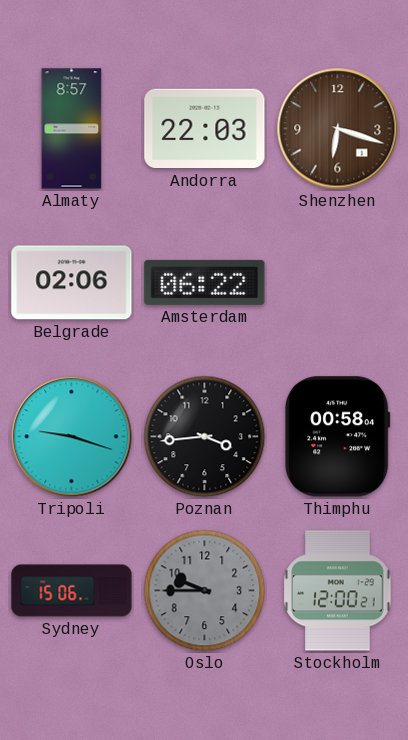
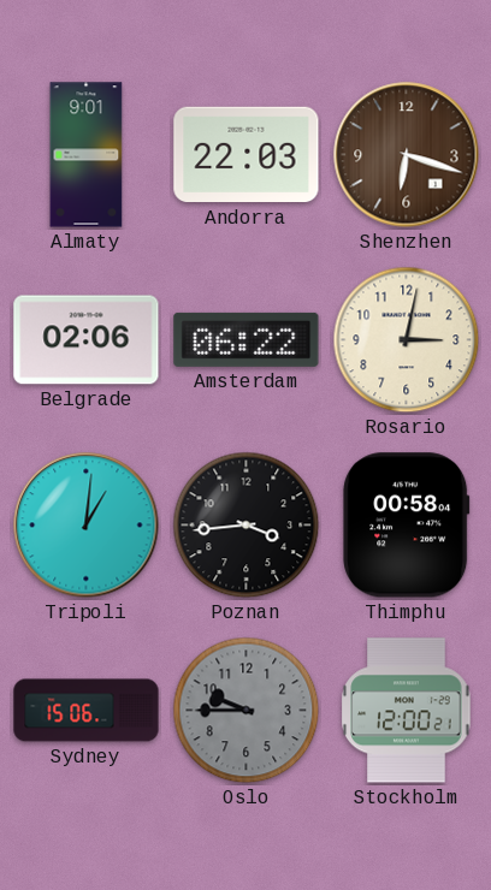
Almaty: 8:57 -> 9:01 (87, 155)
Rosario: none -> 3:02 (407, 340)
Tripoli: 9:18 -> 1:01 (87, 526)
